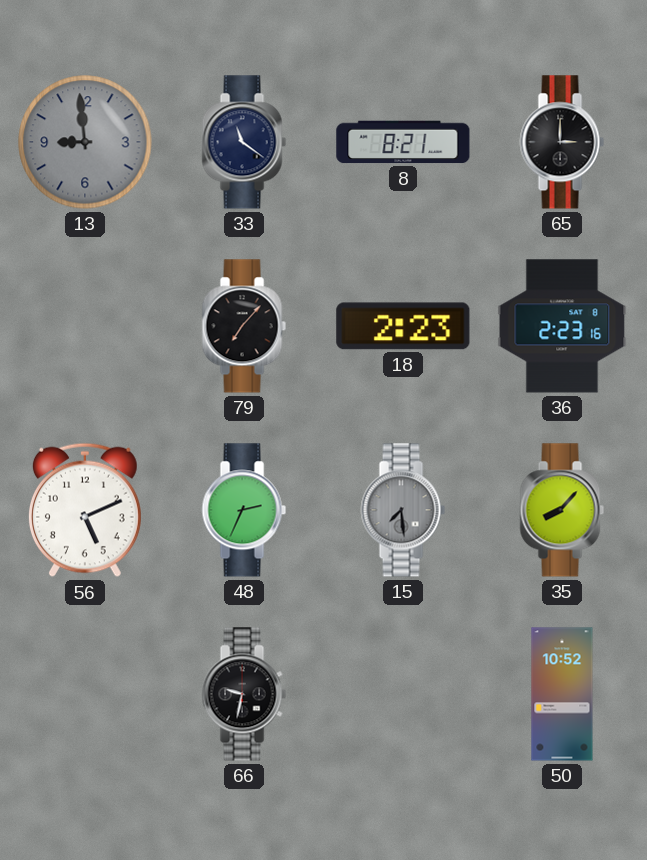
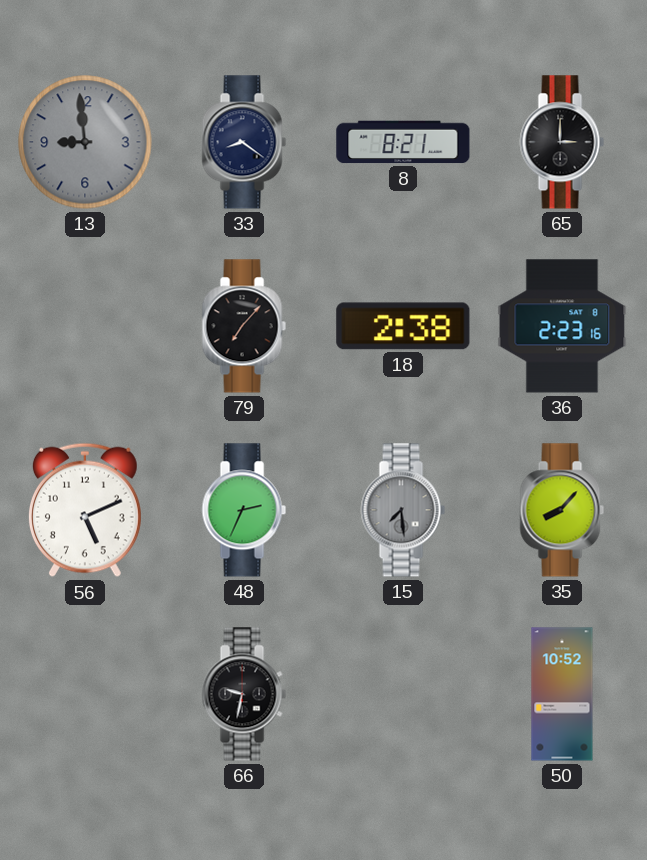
33: 11:21 -> 8:21 (244, 142)
18: 2:23 -> 2:38 (403, 326)
